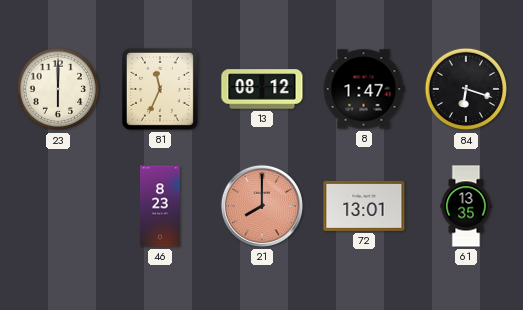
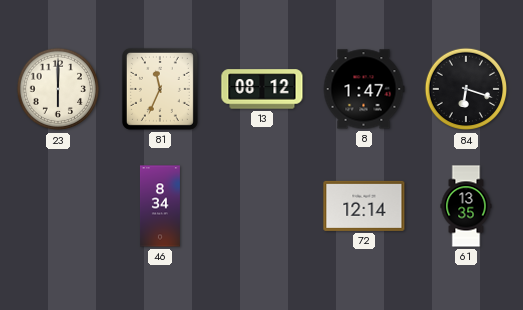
46: 8:23 -> 8:34 (160, 206)
21: 8:00 -> none (262, 206)
72: 13:01 -> 12:14 (364, 206)
